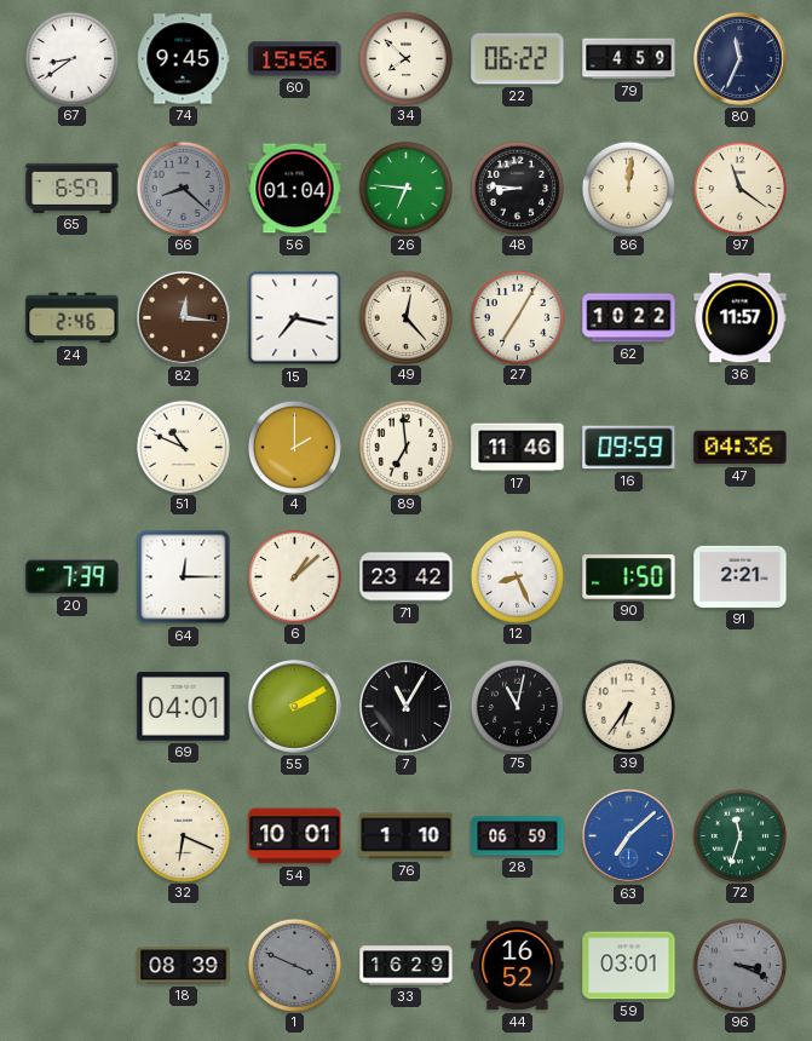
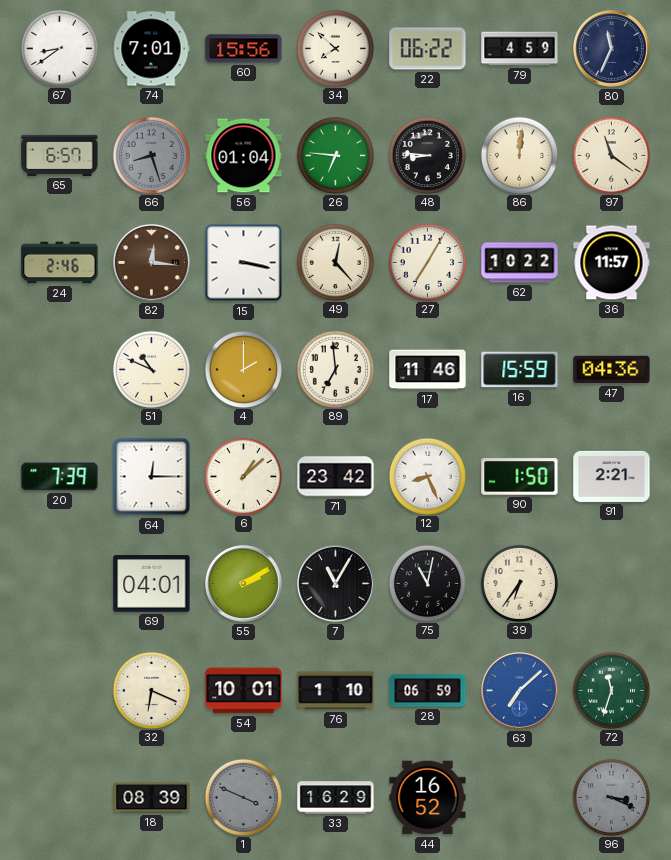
74: 9:45 -> 7:01 (151, 49)
66: 8:22 -> 8:27 (151, 155)
15: 7:17 -> 3:17 (244, 263)
16: 09:59 -> 15:59 (520, 370)
59: 03:01 -> none (629, 966)
